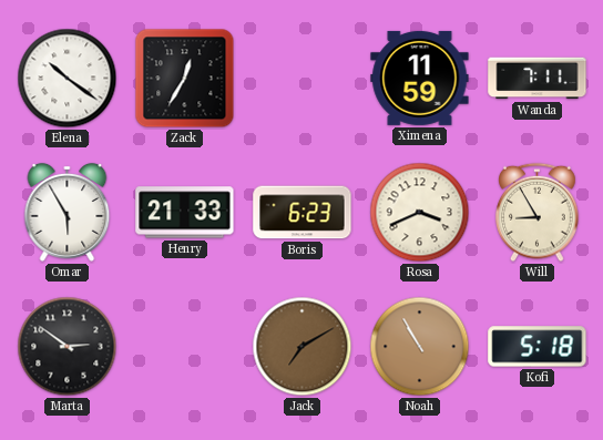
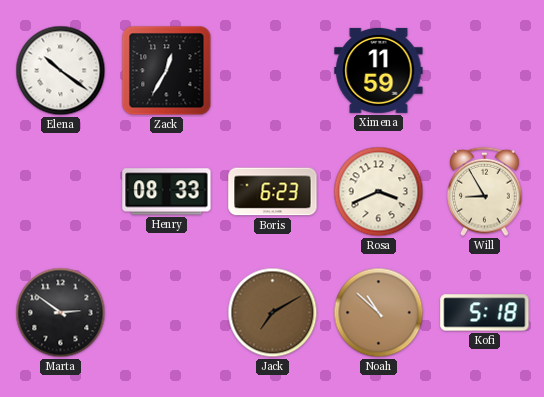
Wanda: 7:11 -> none (538, 79)
Omar: 5:55 -> none (68, 212)
Henry: 21:33 -> 08:33 (167, 192)
Noah: 10:55 -> 10:52 (379, 313)
